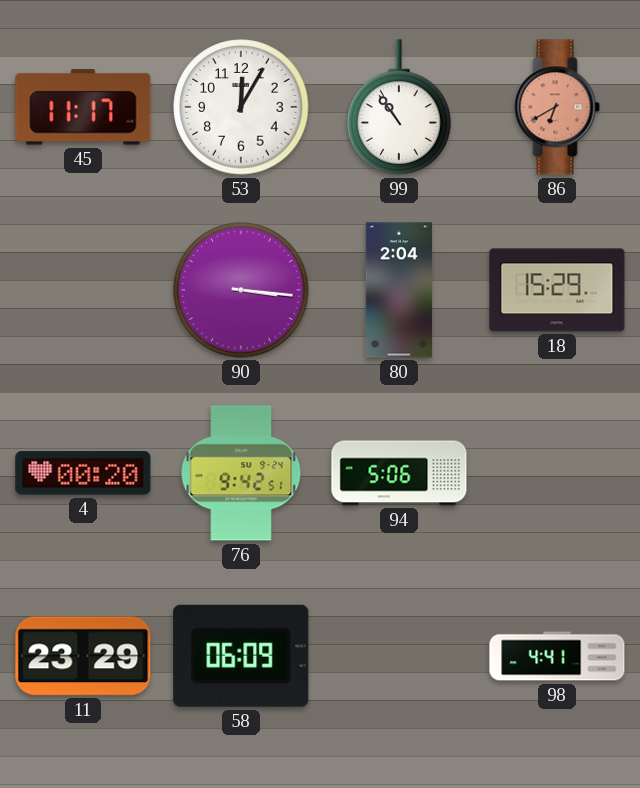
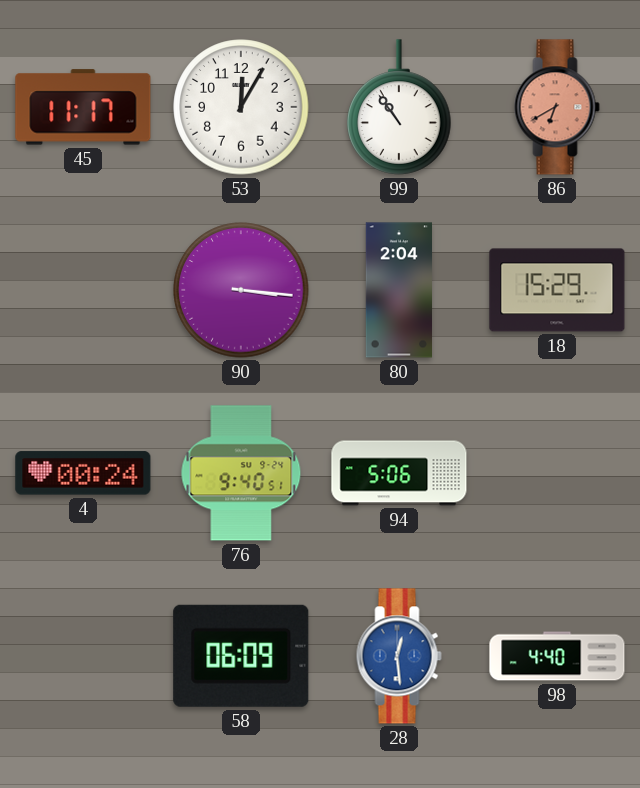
4: 00:20 -> 00:24 (83, 473)
76: 9:42 -> 9:40 (241, 473)
11: 23:29 -> none (83, 656)
28: none -> 12:29 (399, 656)
98: 4:41 -> 4:40 (557, 656)
